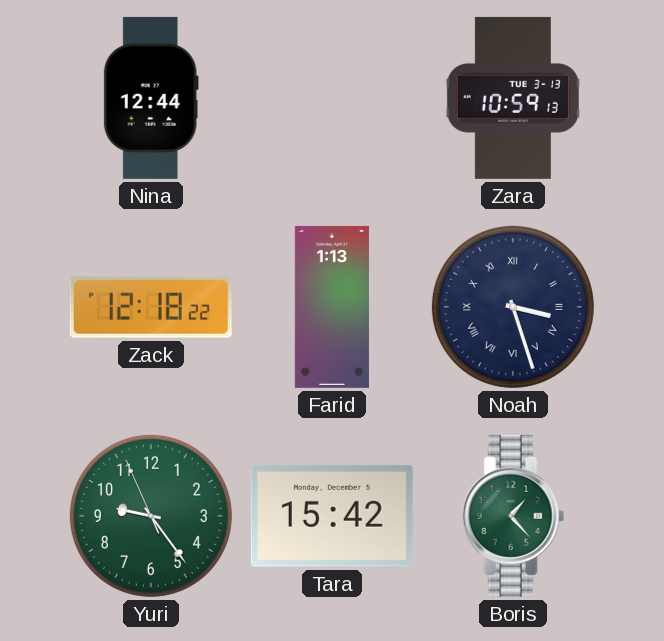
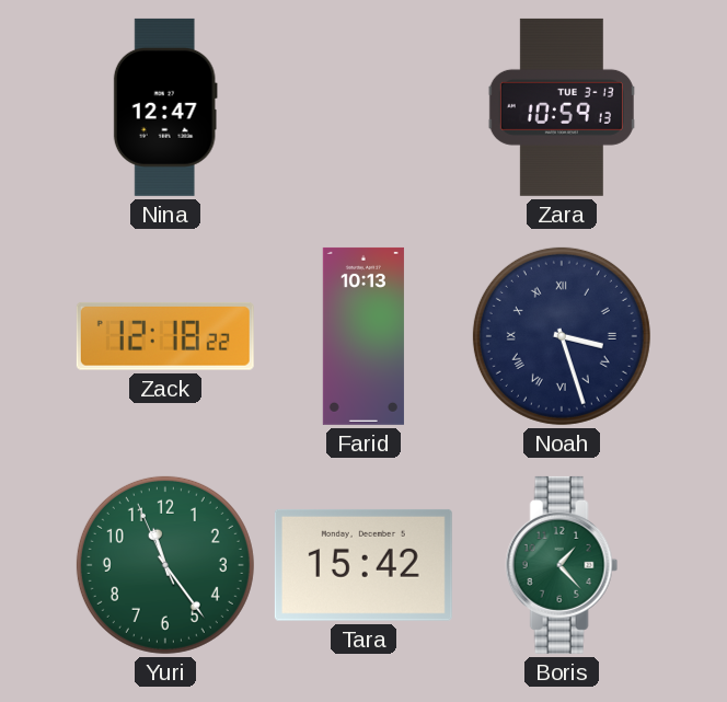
Nina: 12:44 -> 12:47 (165, 107)
Farid: 1:13 -> 10:13 (363, 336)
Yuri: 9:23 -> 11:23 (165, 565)
